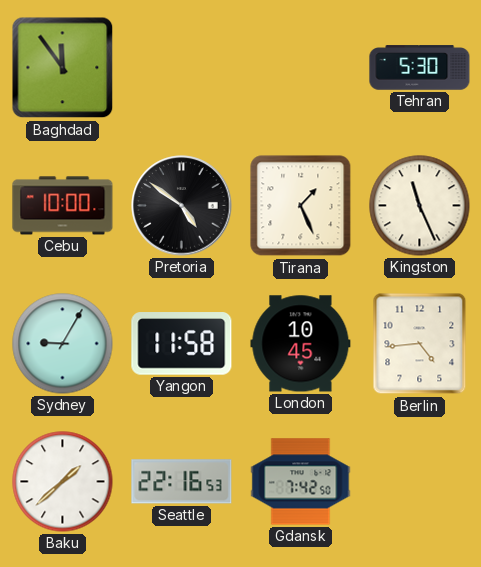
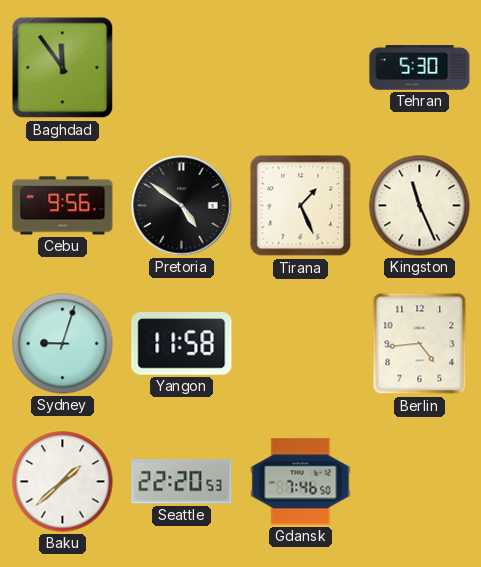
Cebu: 10:00 -> 9:56 (63, 206)
Sydney: 9:05 -> 9:03 (63, 344)
London: 10:45 -> none (301, 344)
Seattle: 22:16 -> 22:20 (182, 482)
Gdansk: 7:42 -> 7:46 (301, 482)
